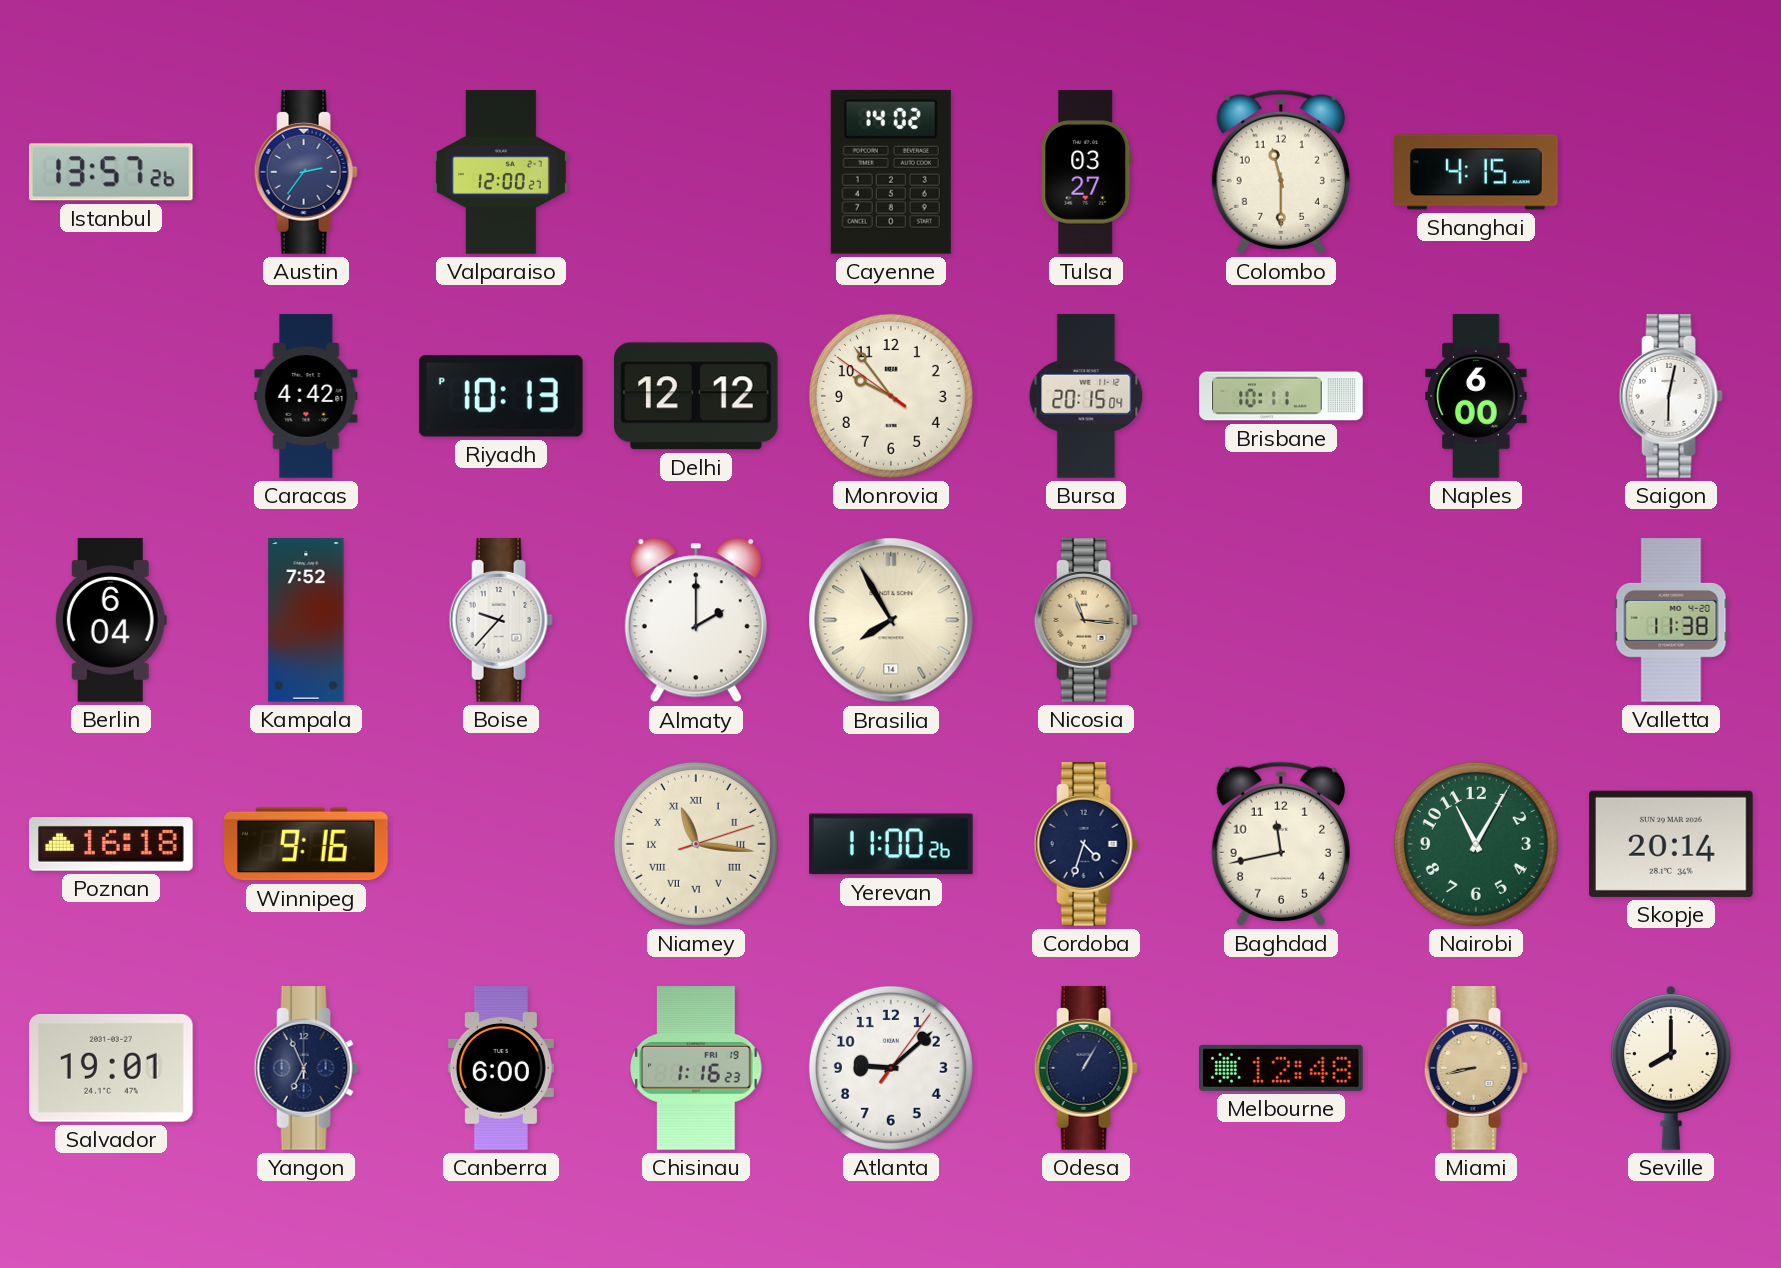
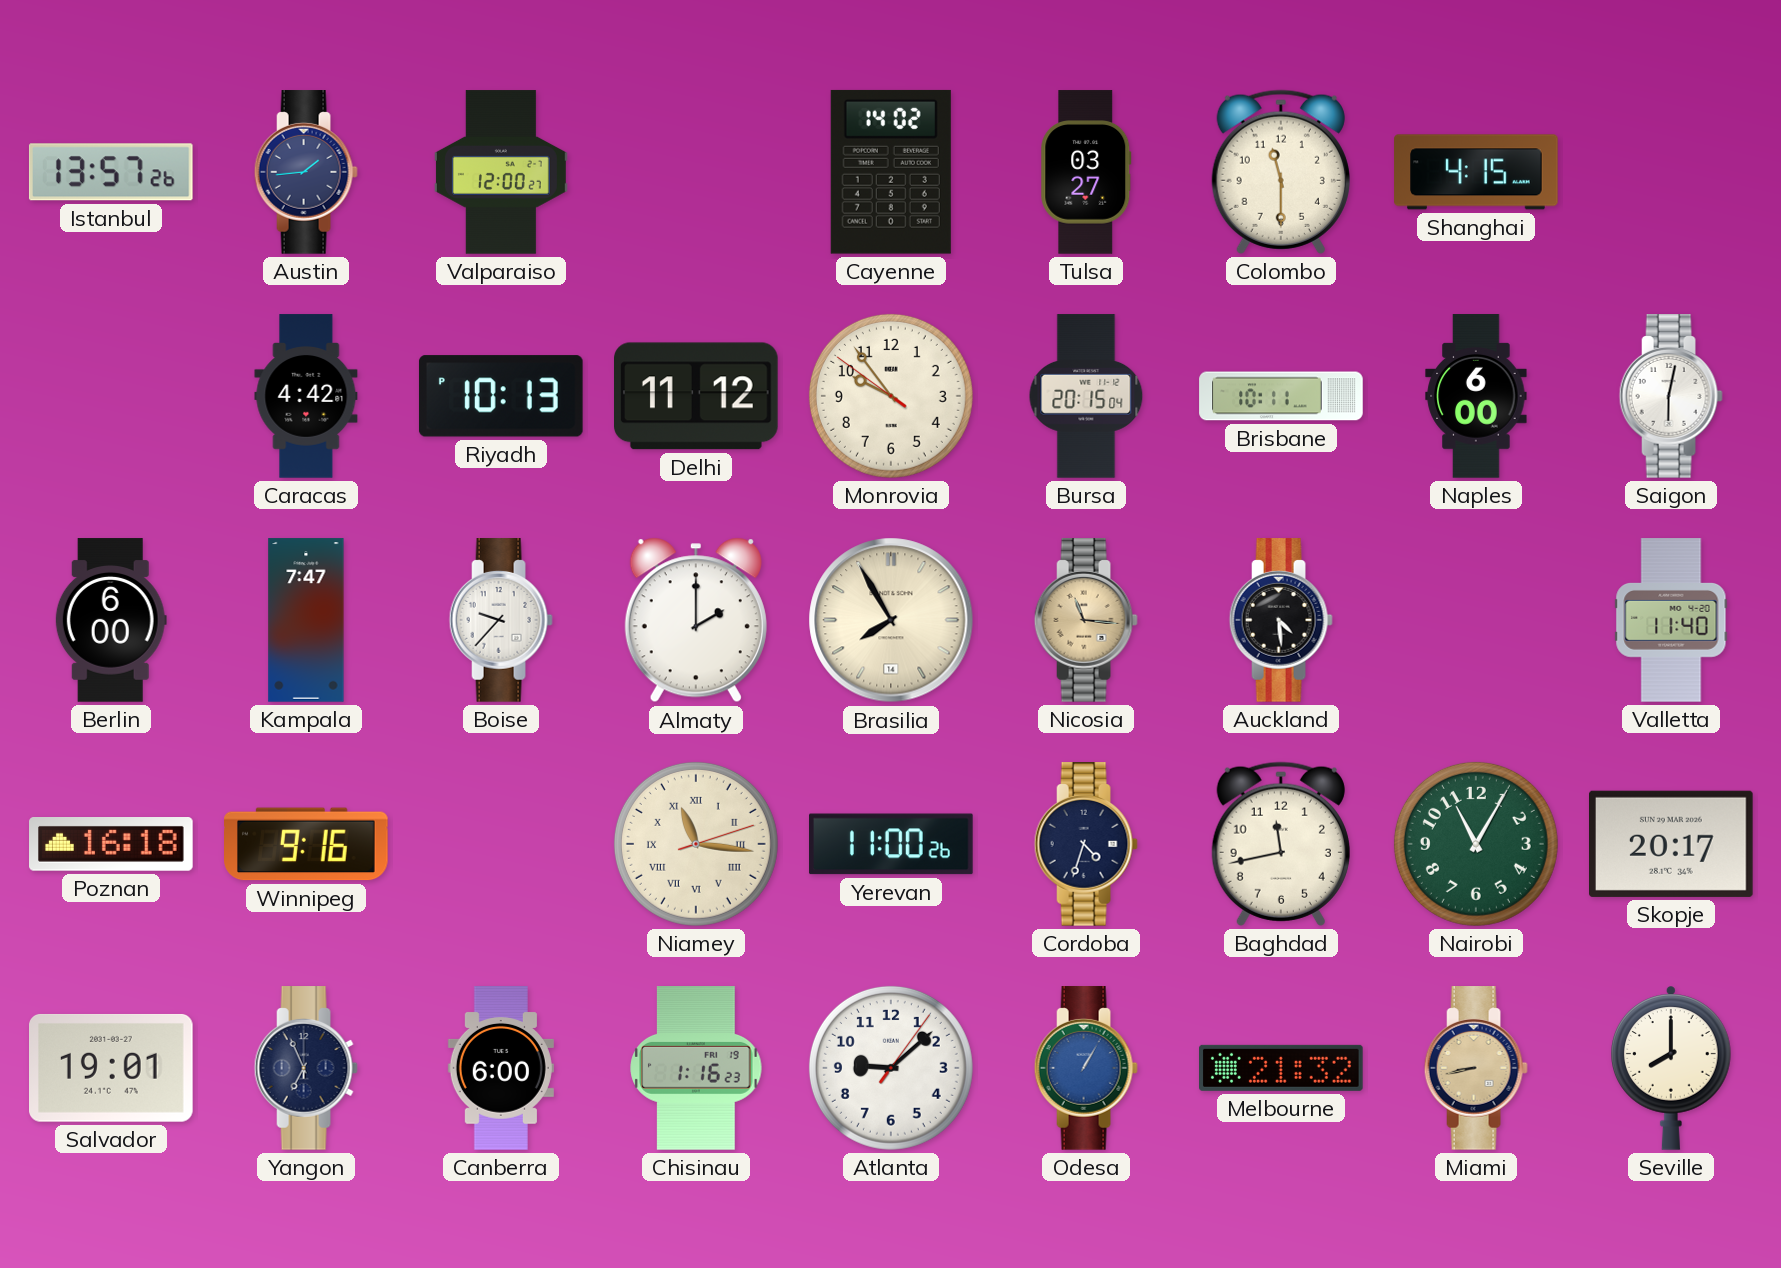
Austin: 2:36 -> 1:44 (306, 172)
Delhi: 12:12 -> 11:12 (697, 396)
Berlin: 6:04 -> 6:00 (111, 620)
Kampala: 7:52 -> 7:47 (306, 620)
Auckland: none -> 4:29 (1281, 620)
Valletta: 11:38 -> 11:40 (1671, 620)
Skopje: 20:14 -> 20:17 (1672, 844)
Odesa dial: navy -> blue (1086, 1068)
Melbourne: 12:48 -> 21:32 (1281, 1068)
